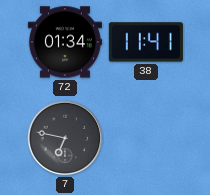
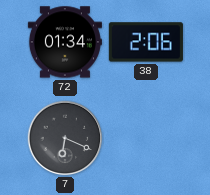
38: 11:41 -> 2:06 (146, 42)
7: 6:47 -> 6:19 (65, 138)
